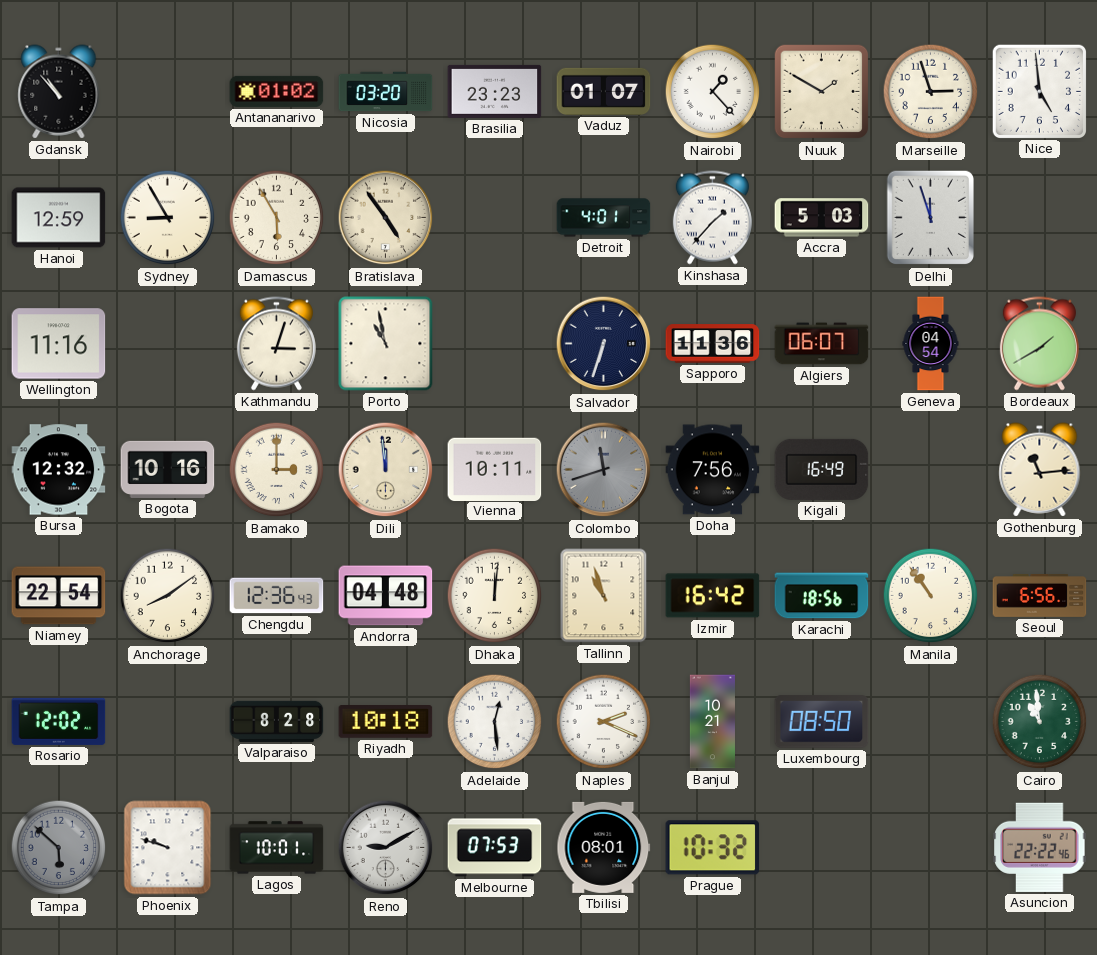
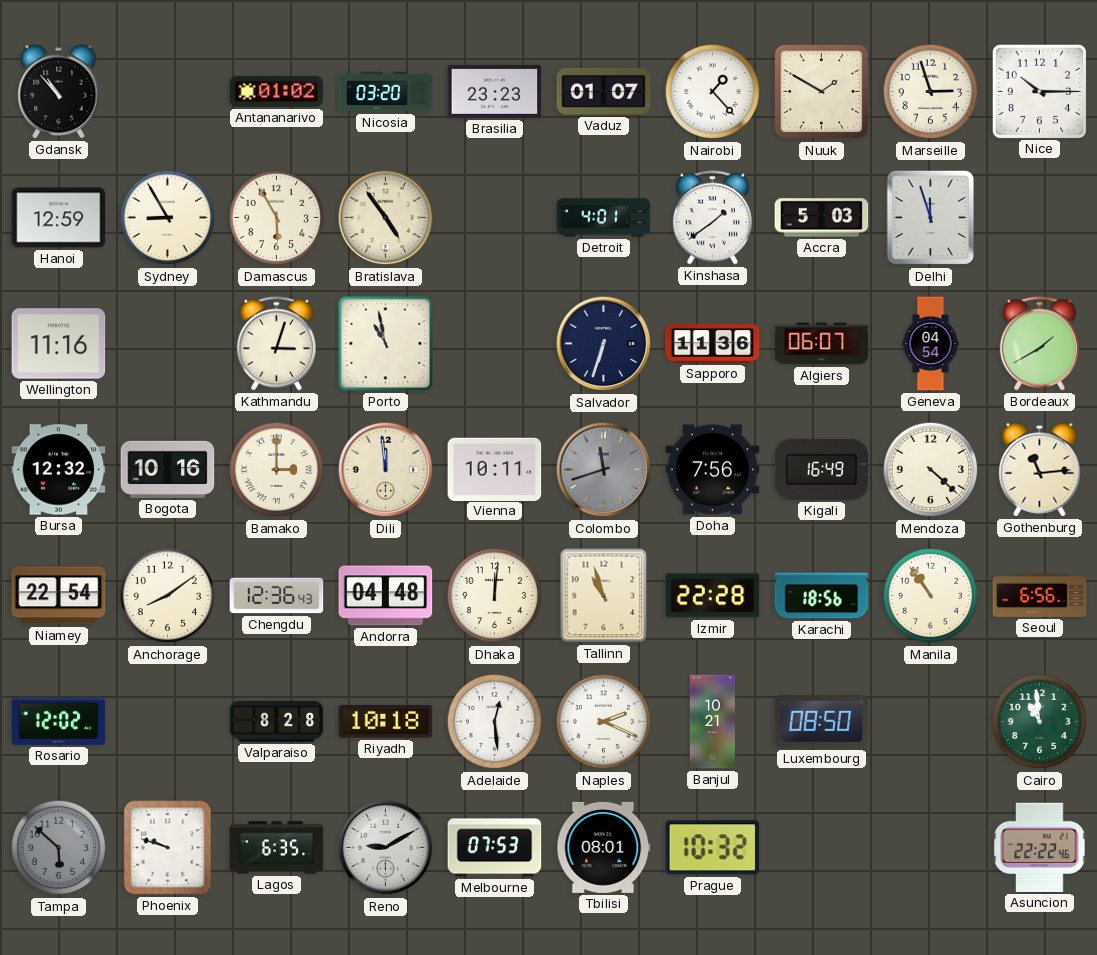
Nice: 4:59 -> 10:15 (1039, 91)
Kinshasa: 1:37 -> 1:39 (712, 218)
Mendoza: none -> 4:22 (931, 470)
Izmir: 16:42 -> 22:28 (713, 596)
Lagos: 10:01 -> 6:35 (277, 848)
